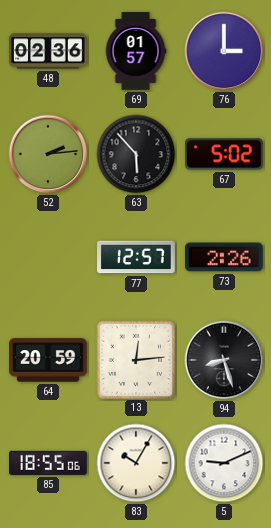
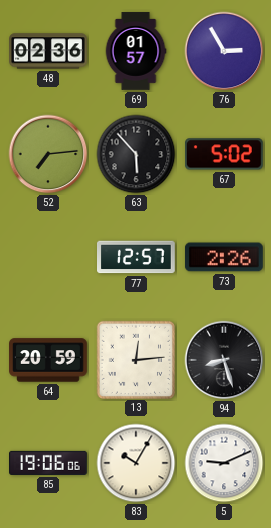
76: 3:00 -> 2:55 (224, 51)
52: 2:14 -> 7:14 (48, 154)
85: 18:55 -> 19:06 (49, 463)
